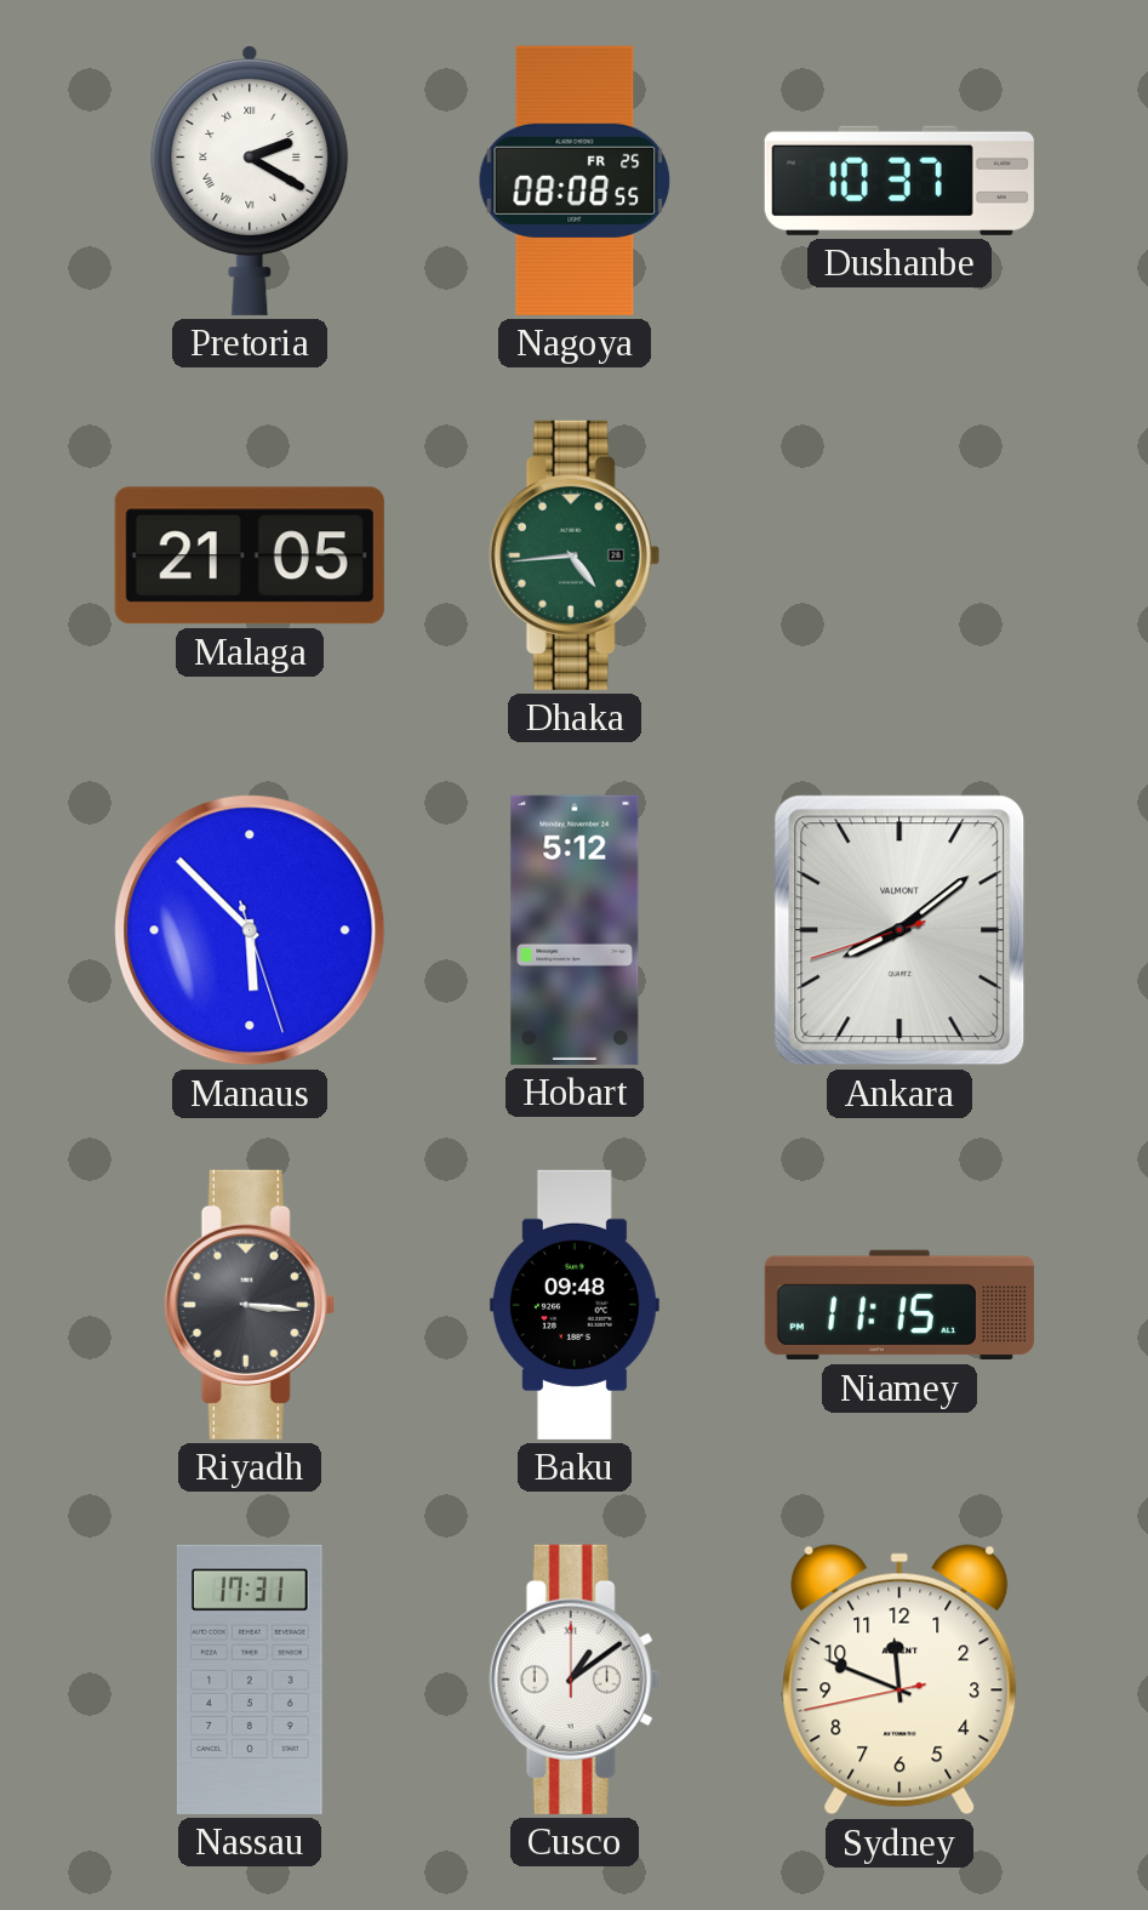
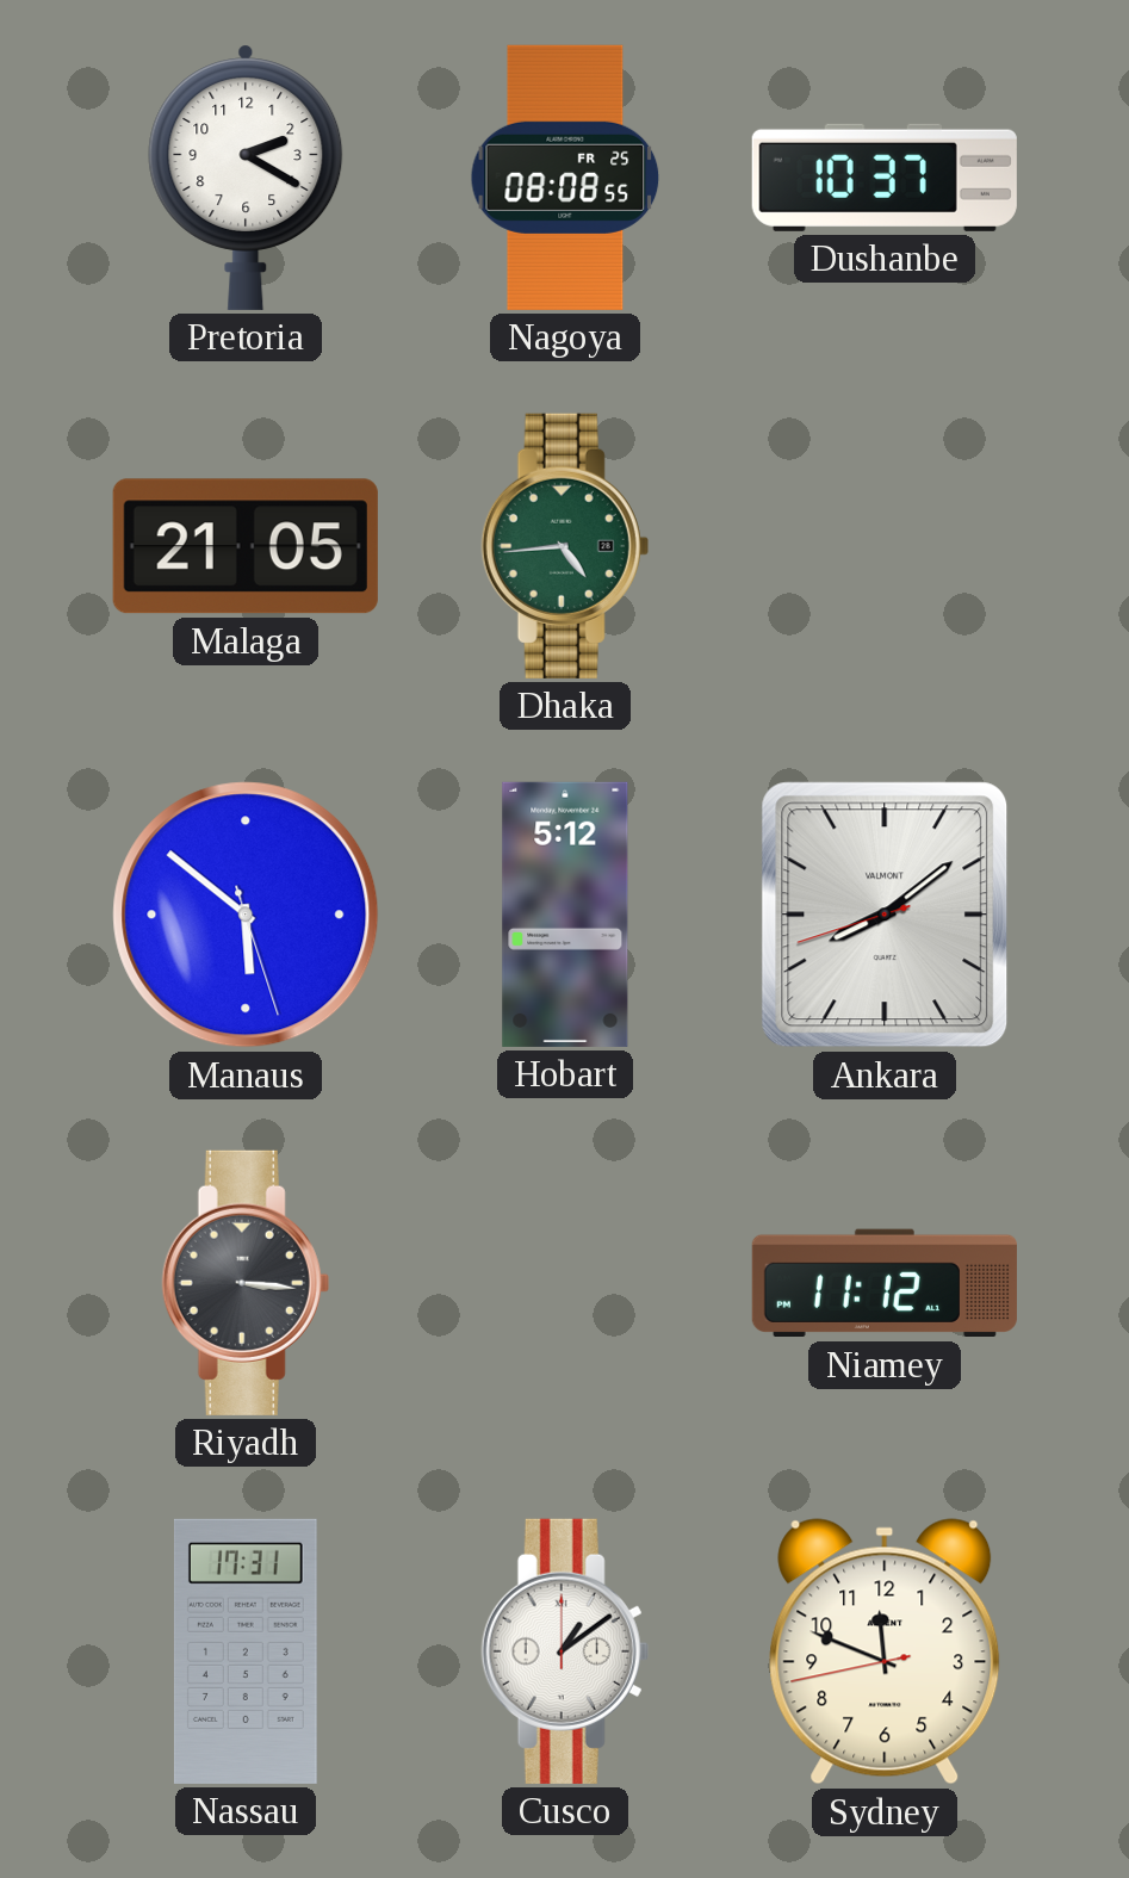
Pretoria numerals: Roman -> Arabic (246, 178)
Manaus: 5:52 -> 5:51 (246, 915)
Baku: 09:48 -> none (575, 1305)
Niamey: 11:15 -> 11:12 (885, 1283)
